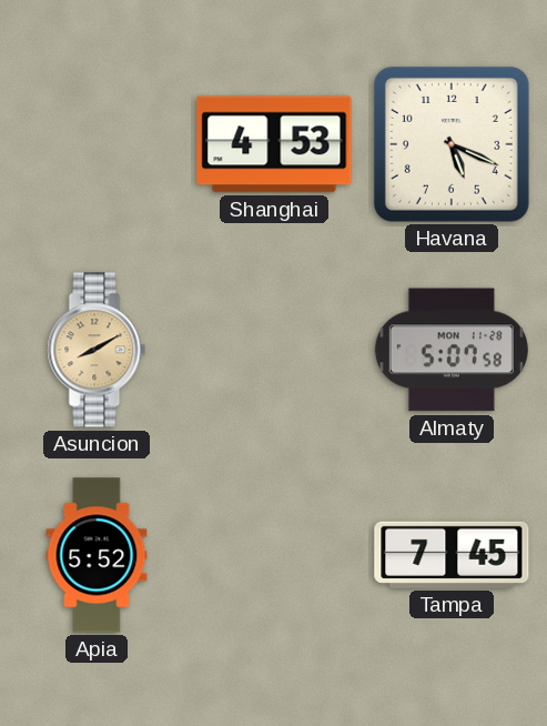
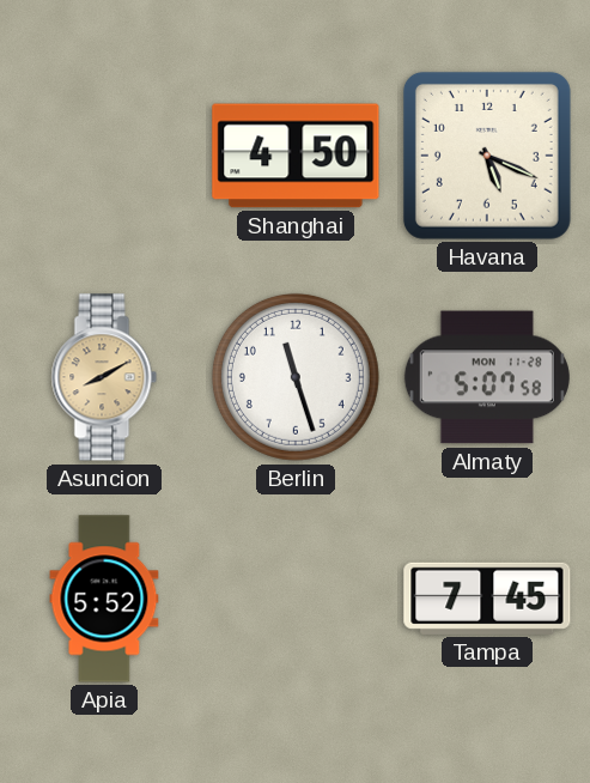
Shanghai: 4:53 -> 4:50 (296, 156)
Berlin: none -> 11:27 (296, 377)
